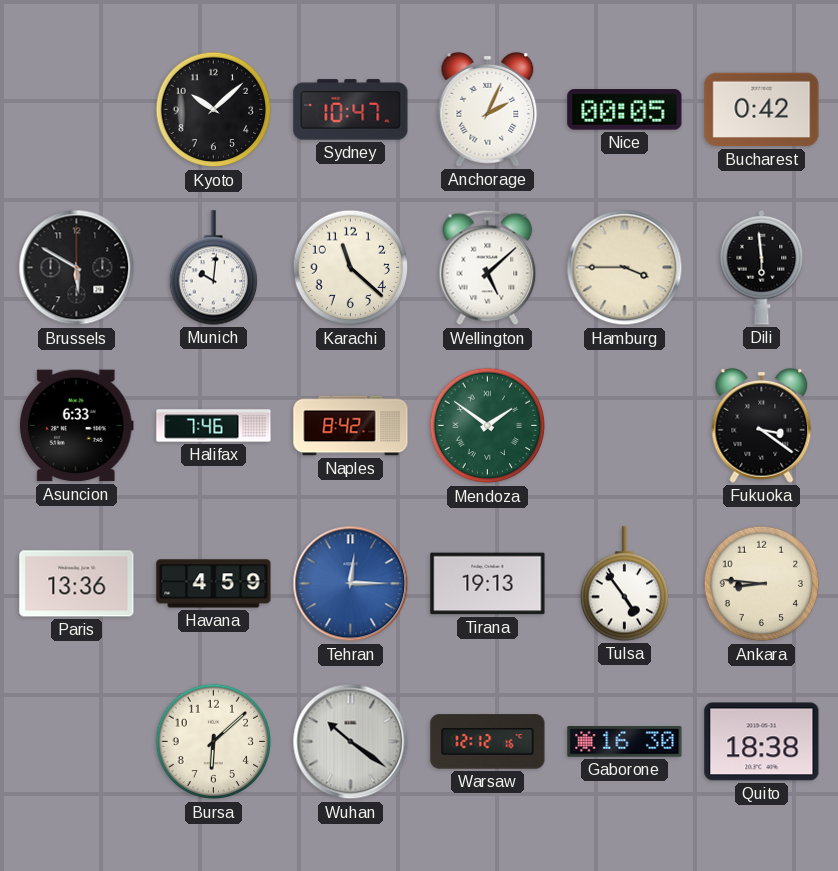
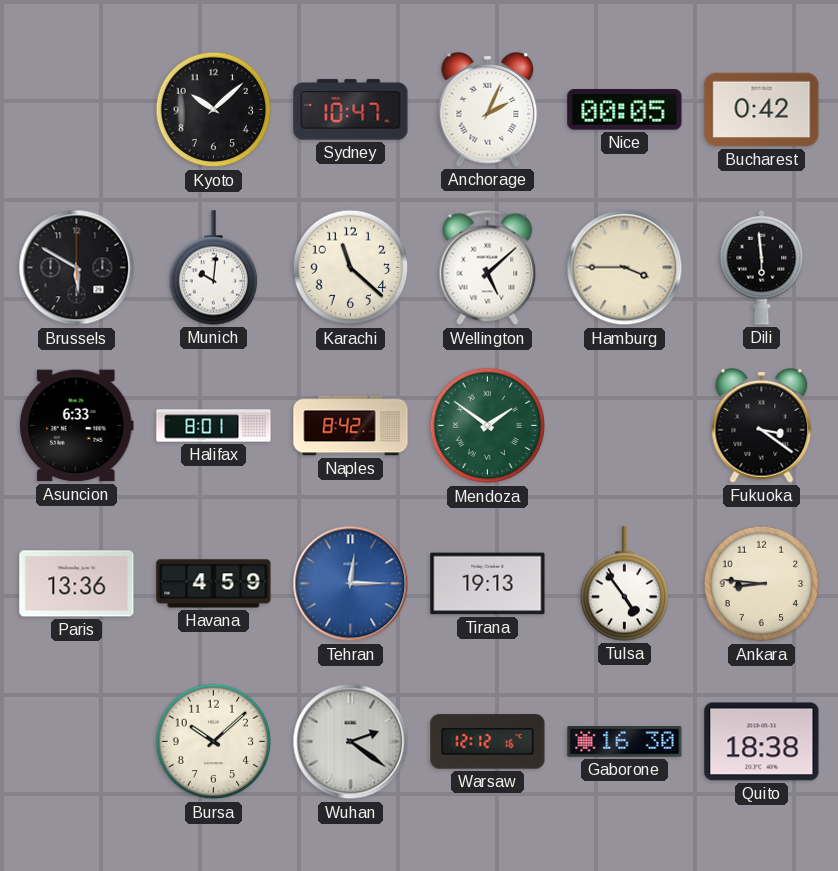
Halifax: 7:46 -> 8:01 (214, 426)
Bursa: 6:08 -> 10:08 (214, 742)
Wuhan: 10:21 -> 2:21 (351, 742)
